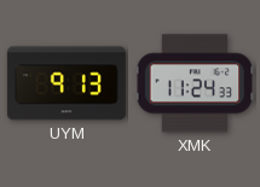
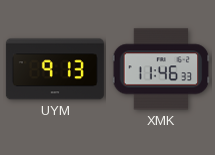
XMK: 11:24 -> 11:46 (161, 69)
